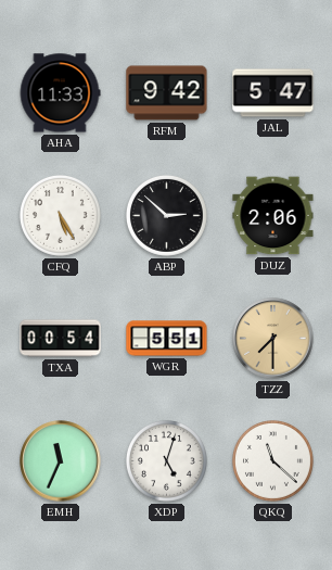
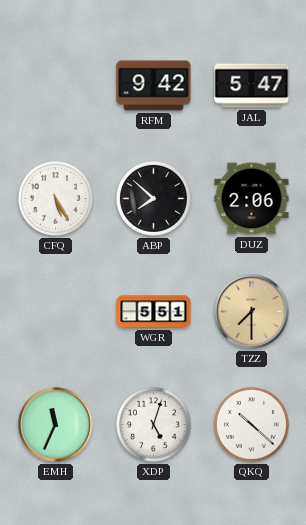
AHA: 11:33 -> none (60, 93)
ABP: 2:52 -> 7:52 (153, 198)
TXA: 00:54 -> none (61, 339)
QKQ: 11:22 -> 10:22 (251, 424)
